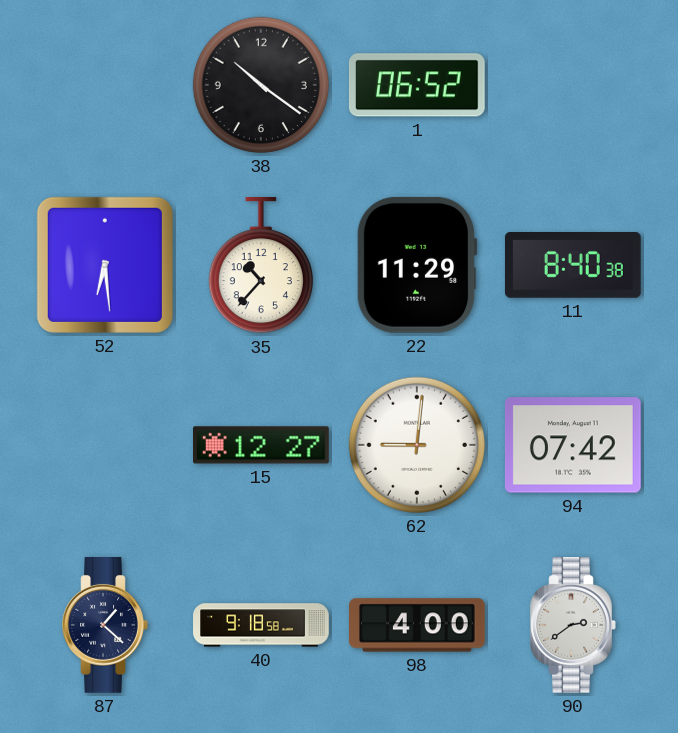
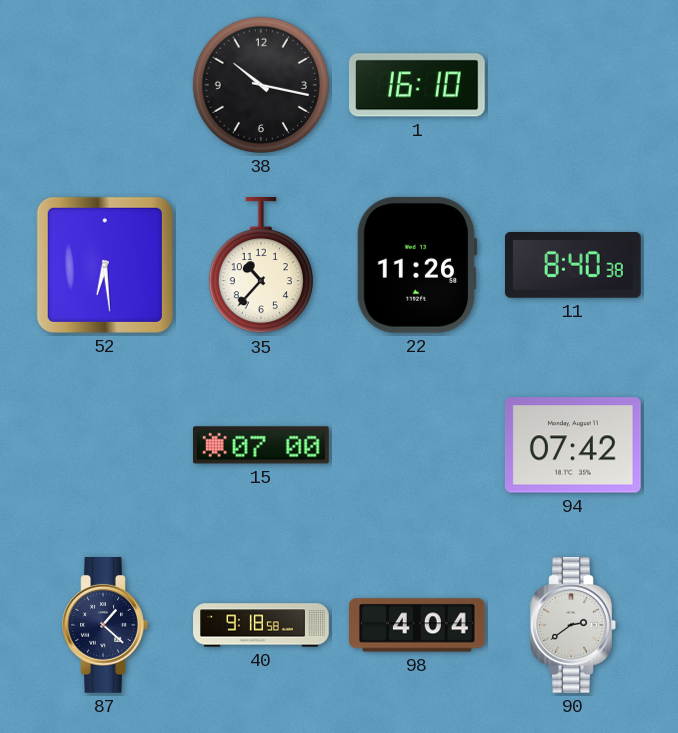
38: 10:21 -> 10:17 (261, 85)
1: 06:52 -> 16:10 (417, 85)
22: 11:29 -> 11:26 (417, 265)
15: 12:27 -> 07:00 (262, 445)
62: 9:01 -> none (417, 445)
98: 4:00 -> 4:04 (418, 625)
